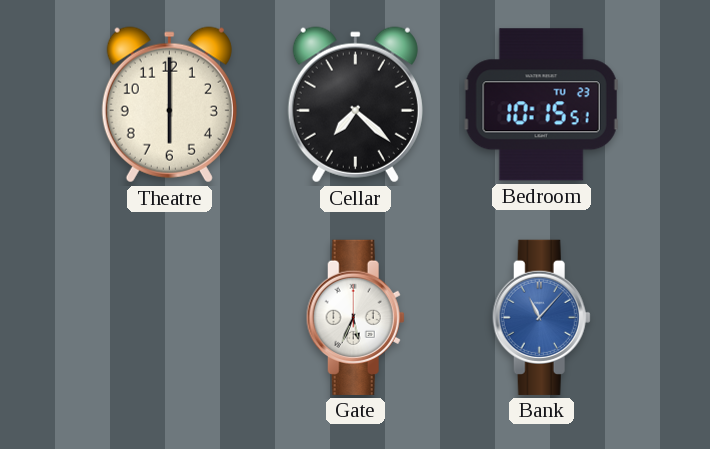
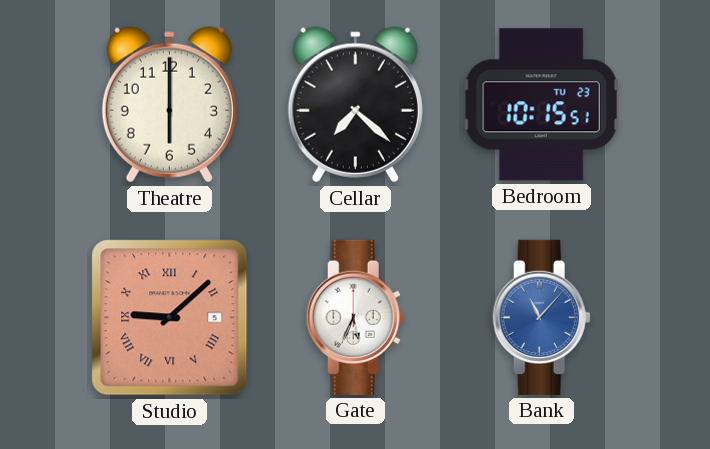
Studio: none -> 9:08 (170, 318)
